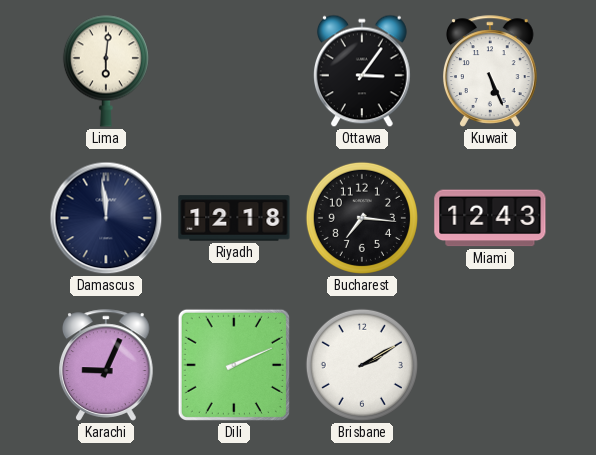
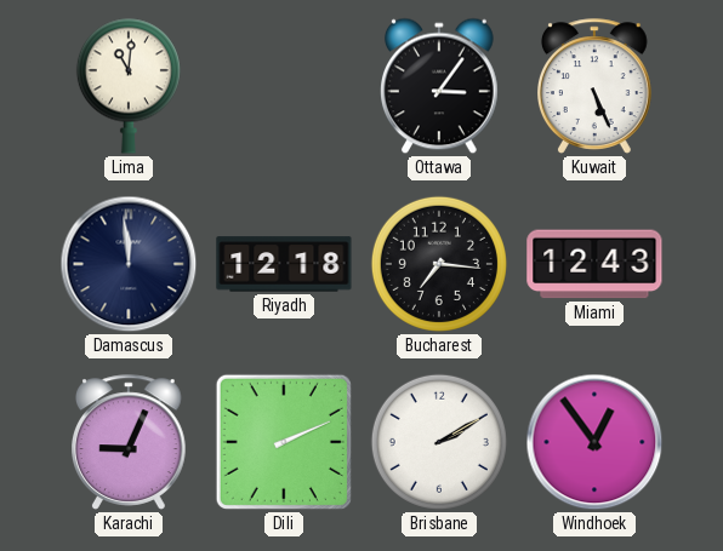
Lima: 6:01 -> 11:01 (129, 86)
Windhoek: none -> 12:54 (594, 442)
